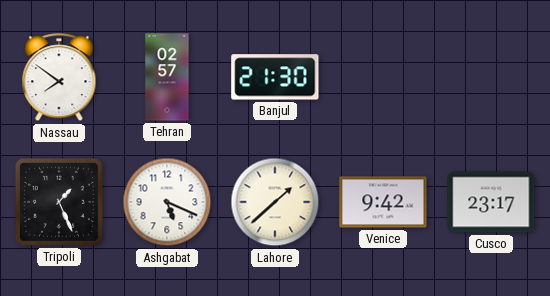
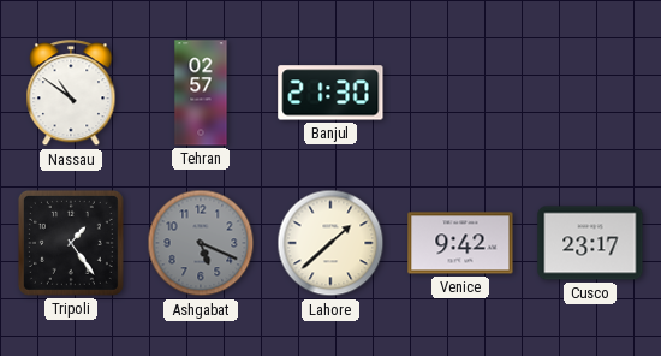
Nassau: 7:51 -> 10:51 (71, 94)
Tripoli: 1:26 -> 1:24 (71, 243)
Ashgabat dial: white -> grey (201, 243)
